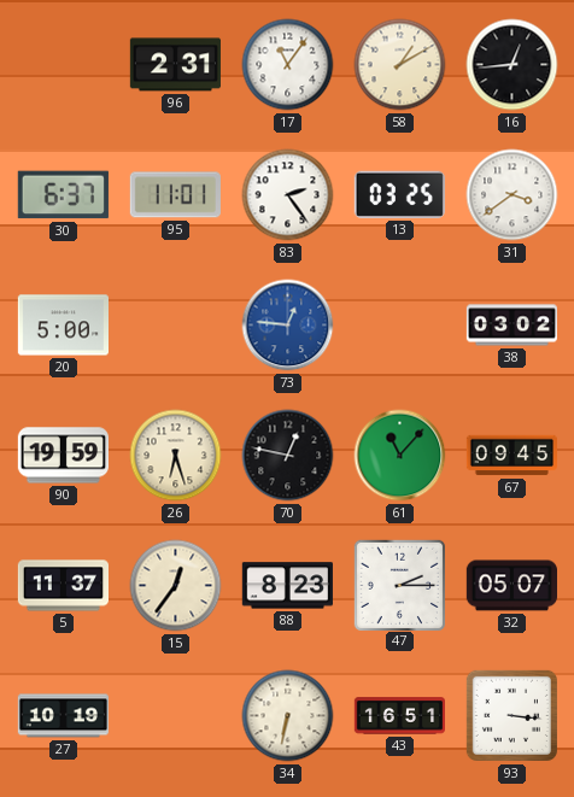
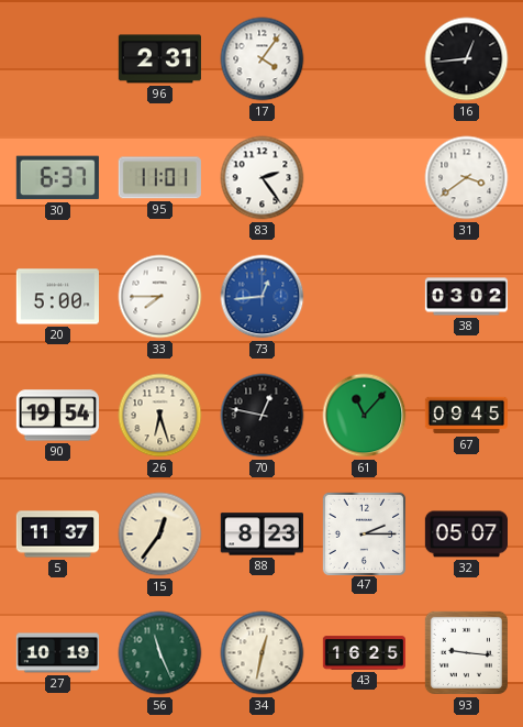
17: 11:06 -> 4:06 (263, 59)
58: 1:10 -> none (400, 65)
13: 03:25 -> none (399, 194)
33: none -> 7:45 (160, 297)
73: 12:46 -> 12:44 (263, 297)
90: 19:59 -> 19:54 (57, 416)
56: none -> 11:26 (160, 653)
34: 6:32 -> 12:32 (263, 653)
43: 16:51 -> 16:25 (364, 653)
93: 3:16 -> 9:16 (466, 652)
